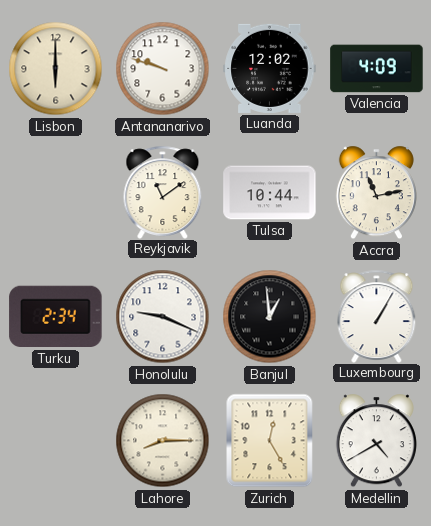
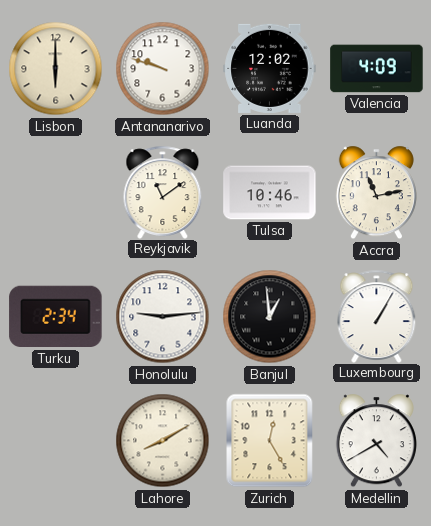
Tulsa: 10:44 -> 10:46 (270, 193)
Honolulu: 9:19 -> 9:14 (163, 317)
Lahore: 8:15 -> 8:10 (163, 441)
